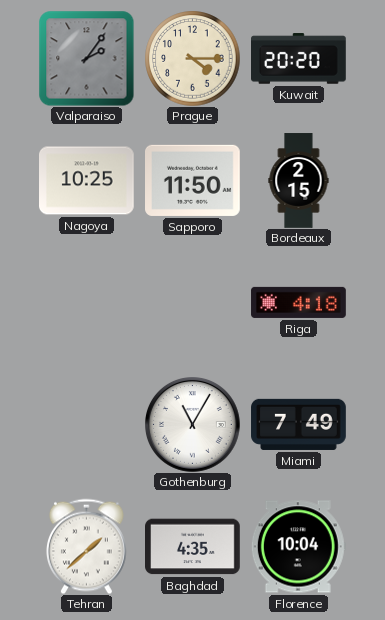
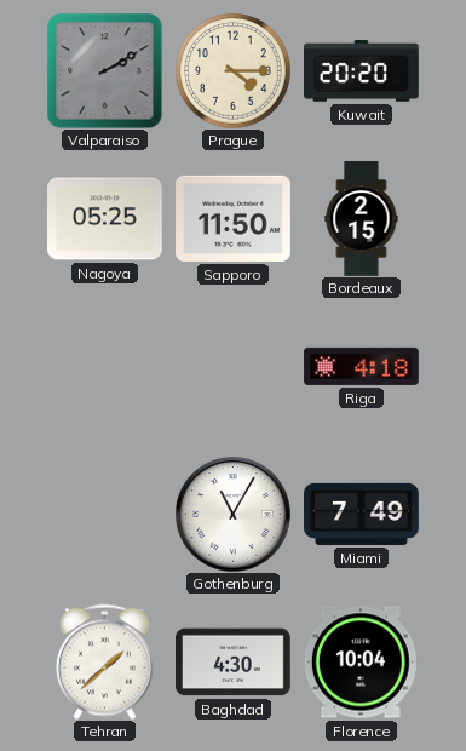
Valparaiso: 2:06 -> 2:10 (104, 70)
Nagoya: 10:25 -> 05:25 (105, 219)
Baghdad: 4:35 -> 4:30 (234, 663)
